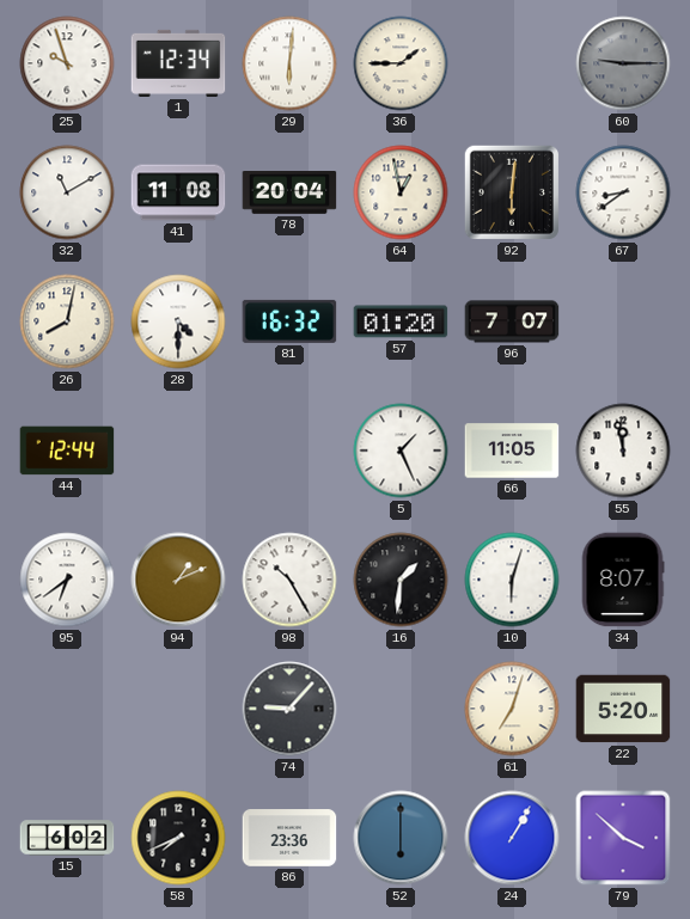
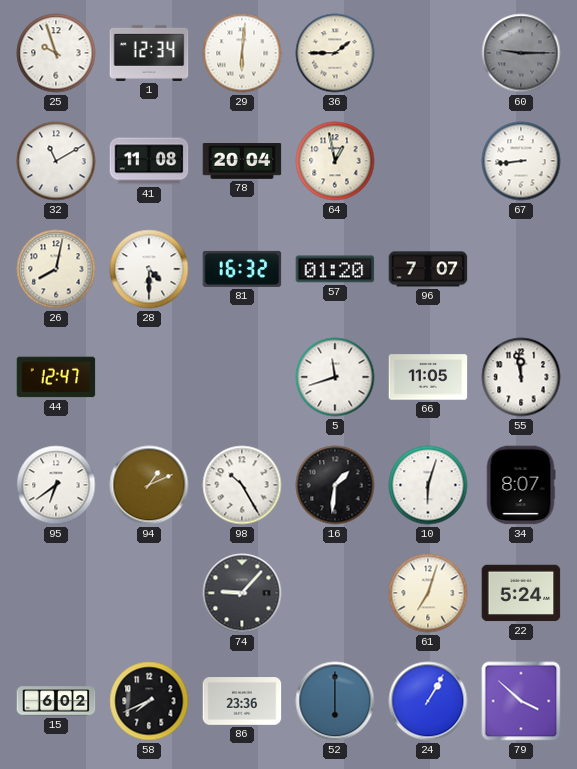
92: 6:01 -> none (512, 192)
67: 8:39 -> 8:44 (521, 161)
44: 12:44 -> 12:47 (56, 377)
5: 1:26 -> 11:42 (335, 377)
22: 5:20 -> 5:24 (521, 593)
